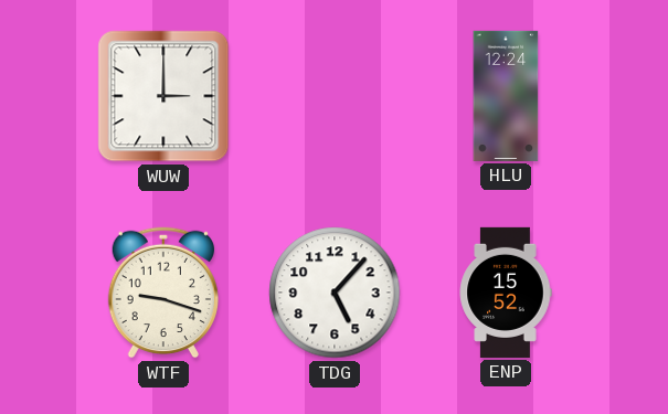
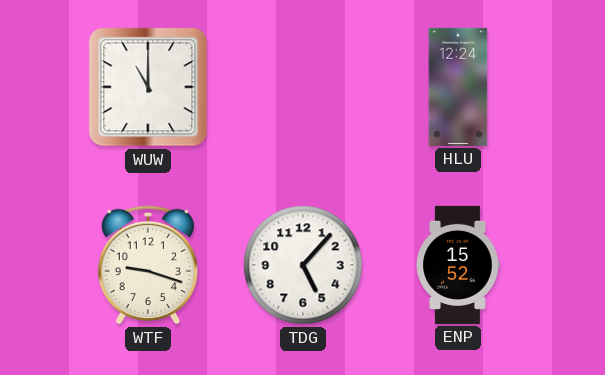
WUW: 3:00 -> 11:00 (148, 87)
